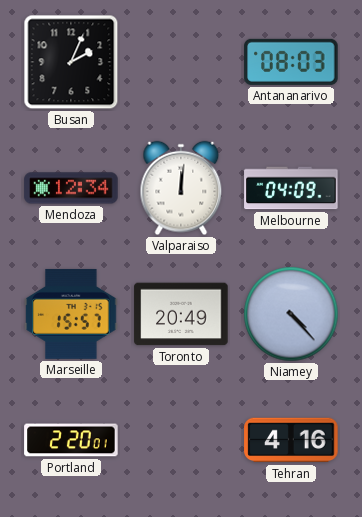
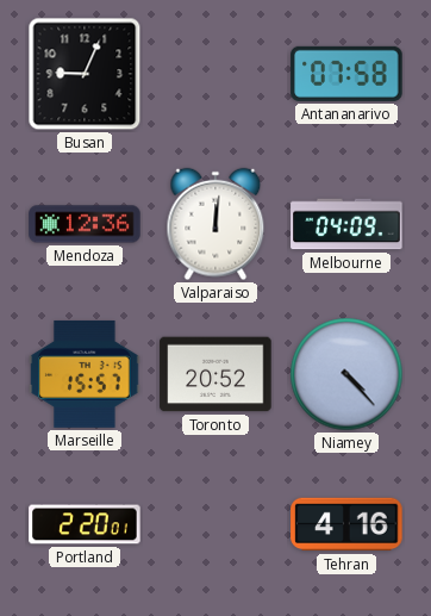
Busan: 2:04 -> 9:04 (85, 74)
Antananarivo: 08:03 -> 07:58 (346, 74)
Mendoza: 12:34 -> 12:36 (85, 224)
Toronto: 20:49 -> 20:52 (215, 374)
